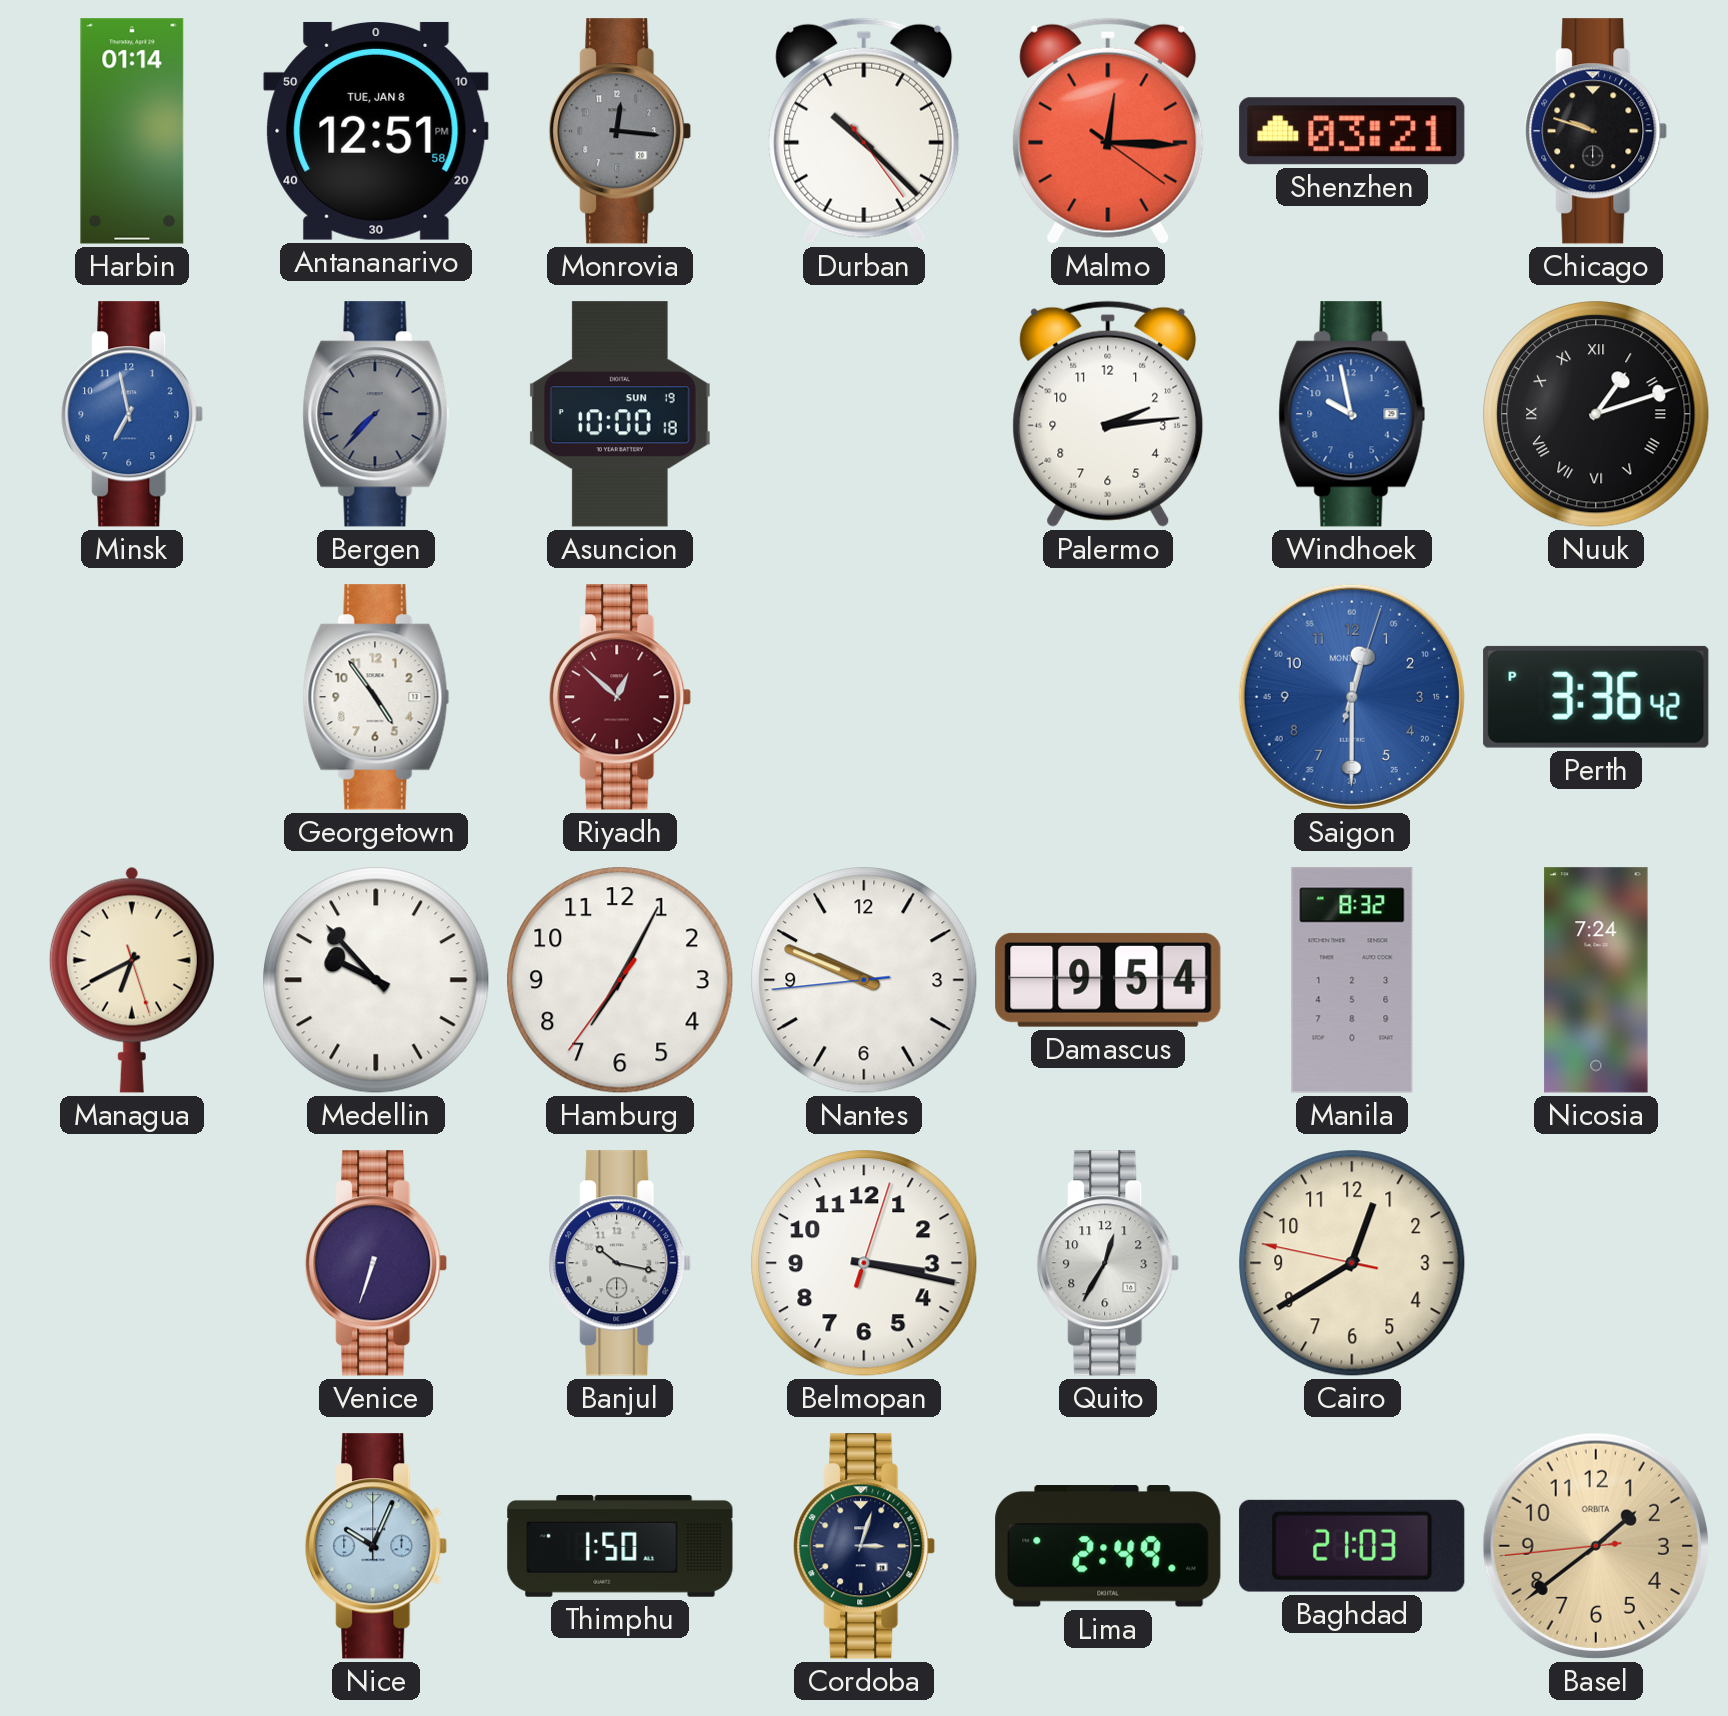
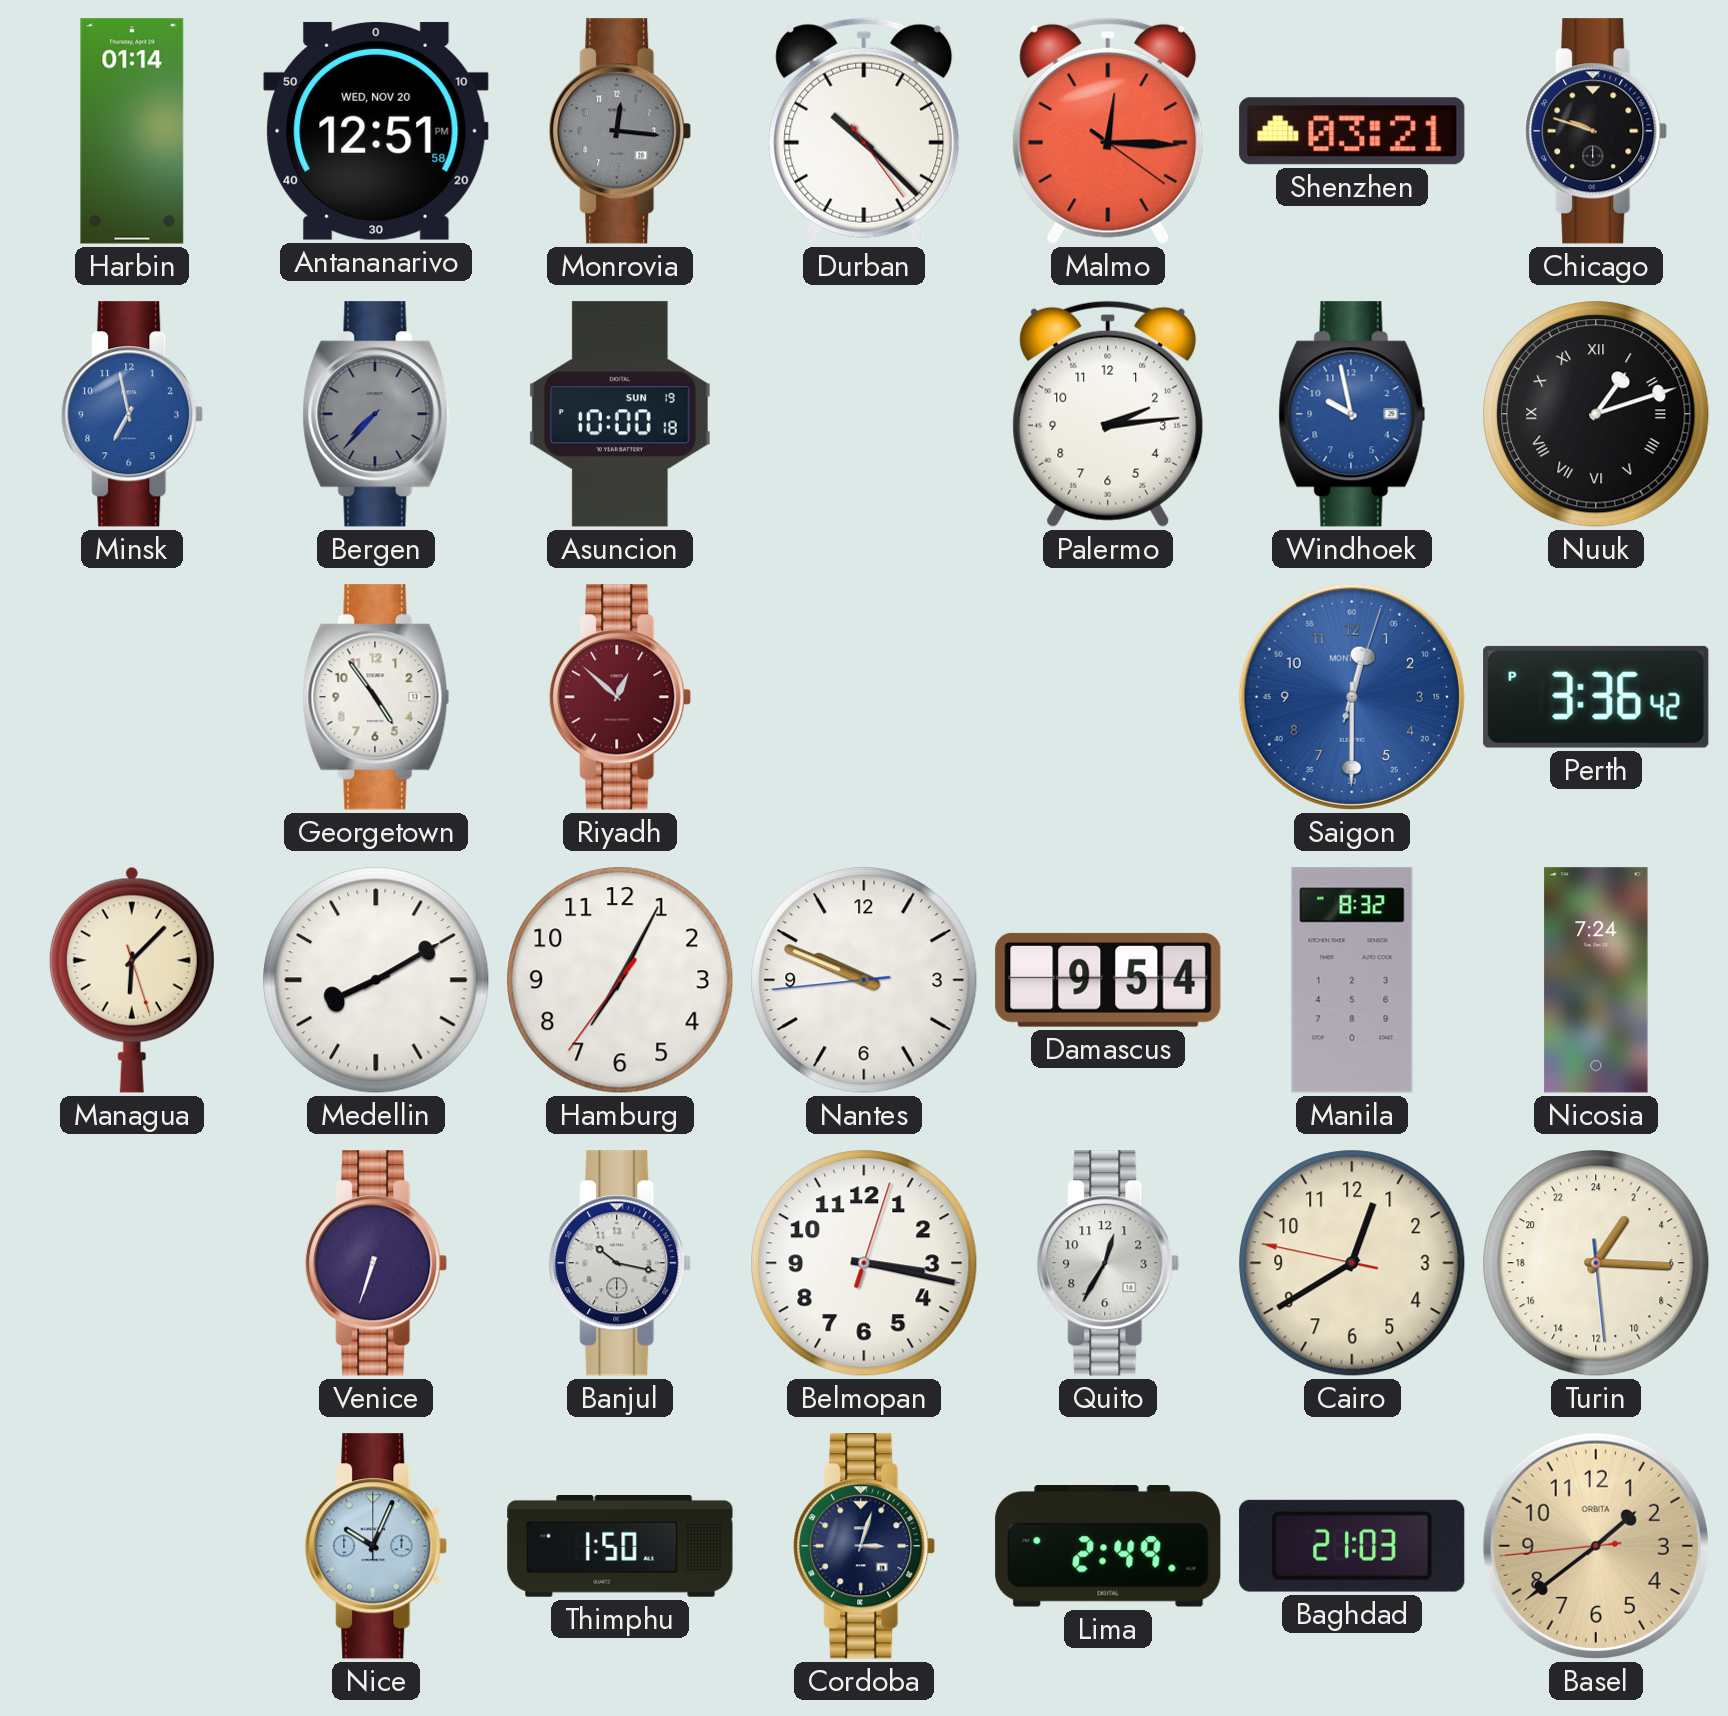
Antananarivo date: TUE, JAN 8 -> WED, NOV 20 (376, 131)
Managua: 6:40 -> 6:07 (132, 980)
Medellin: 9:53 -> 8:10 (376, 980)
Turin: none -> 2:15 (1596, 1263)
